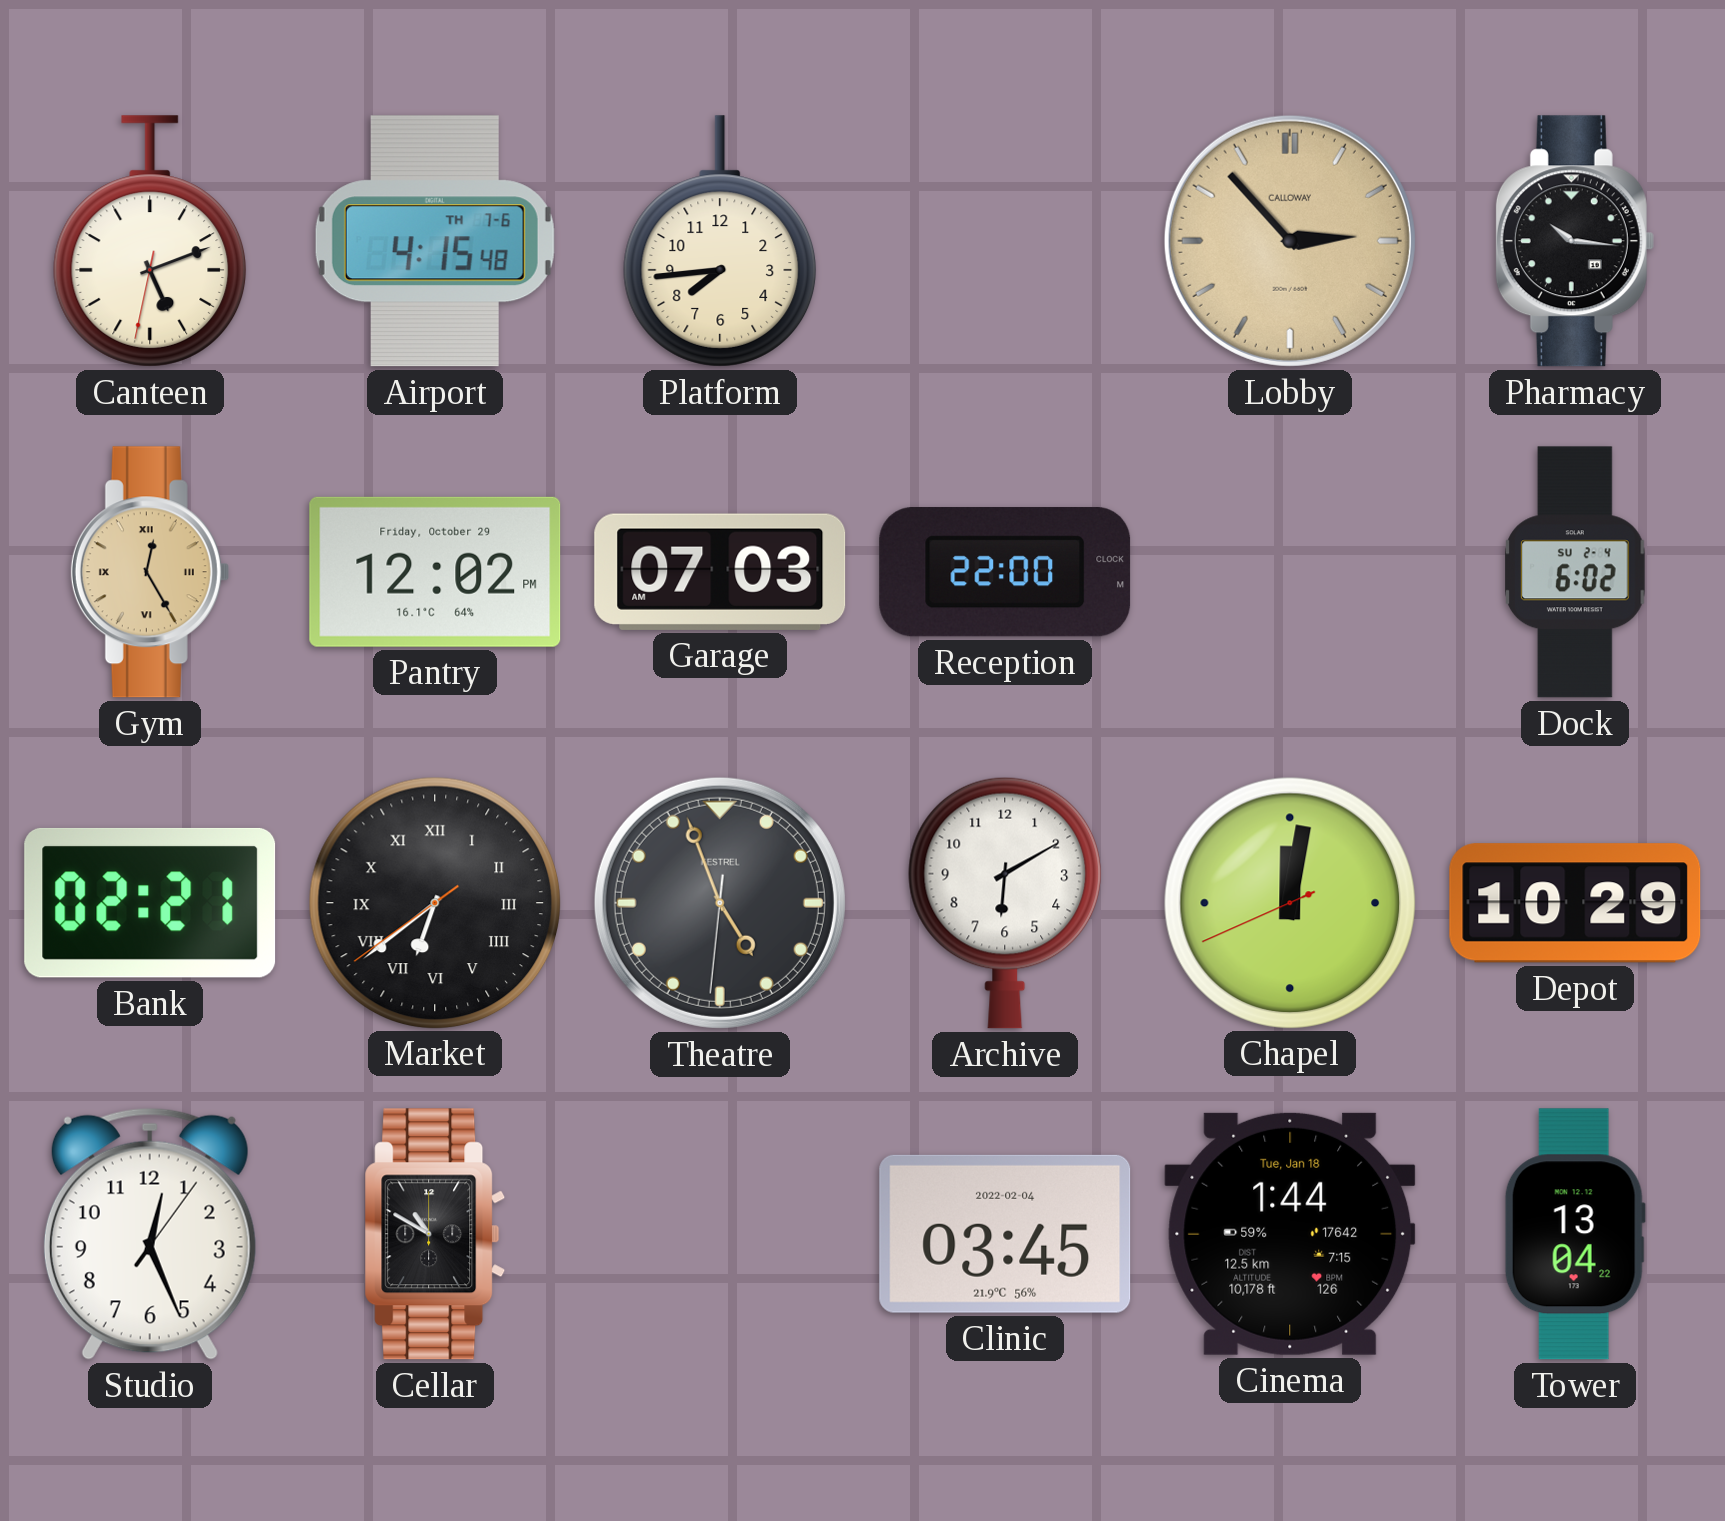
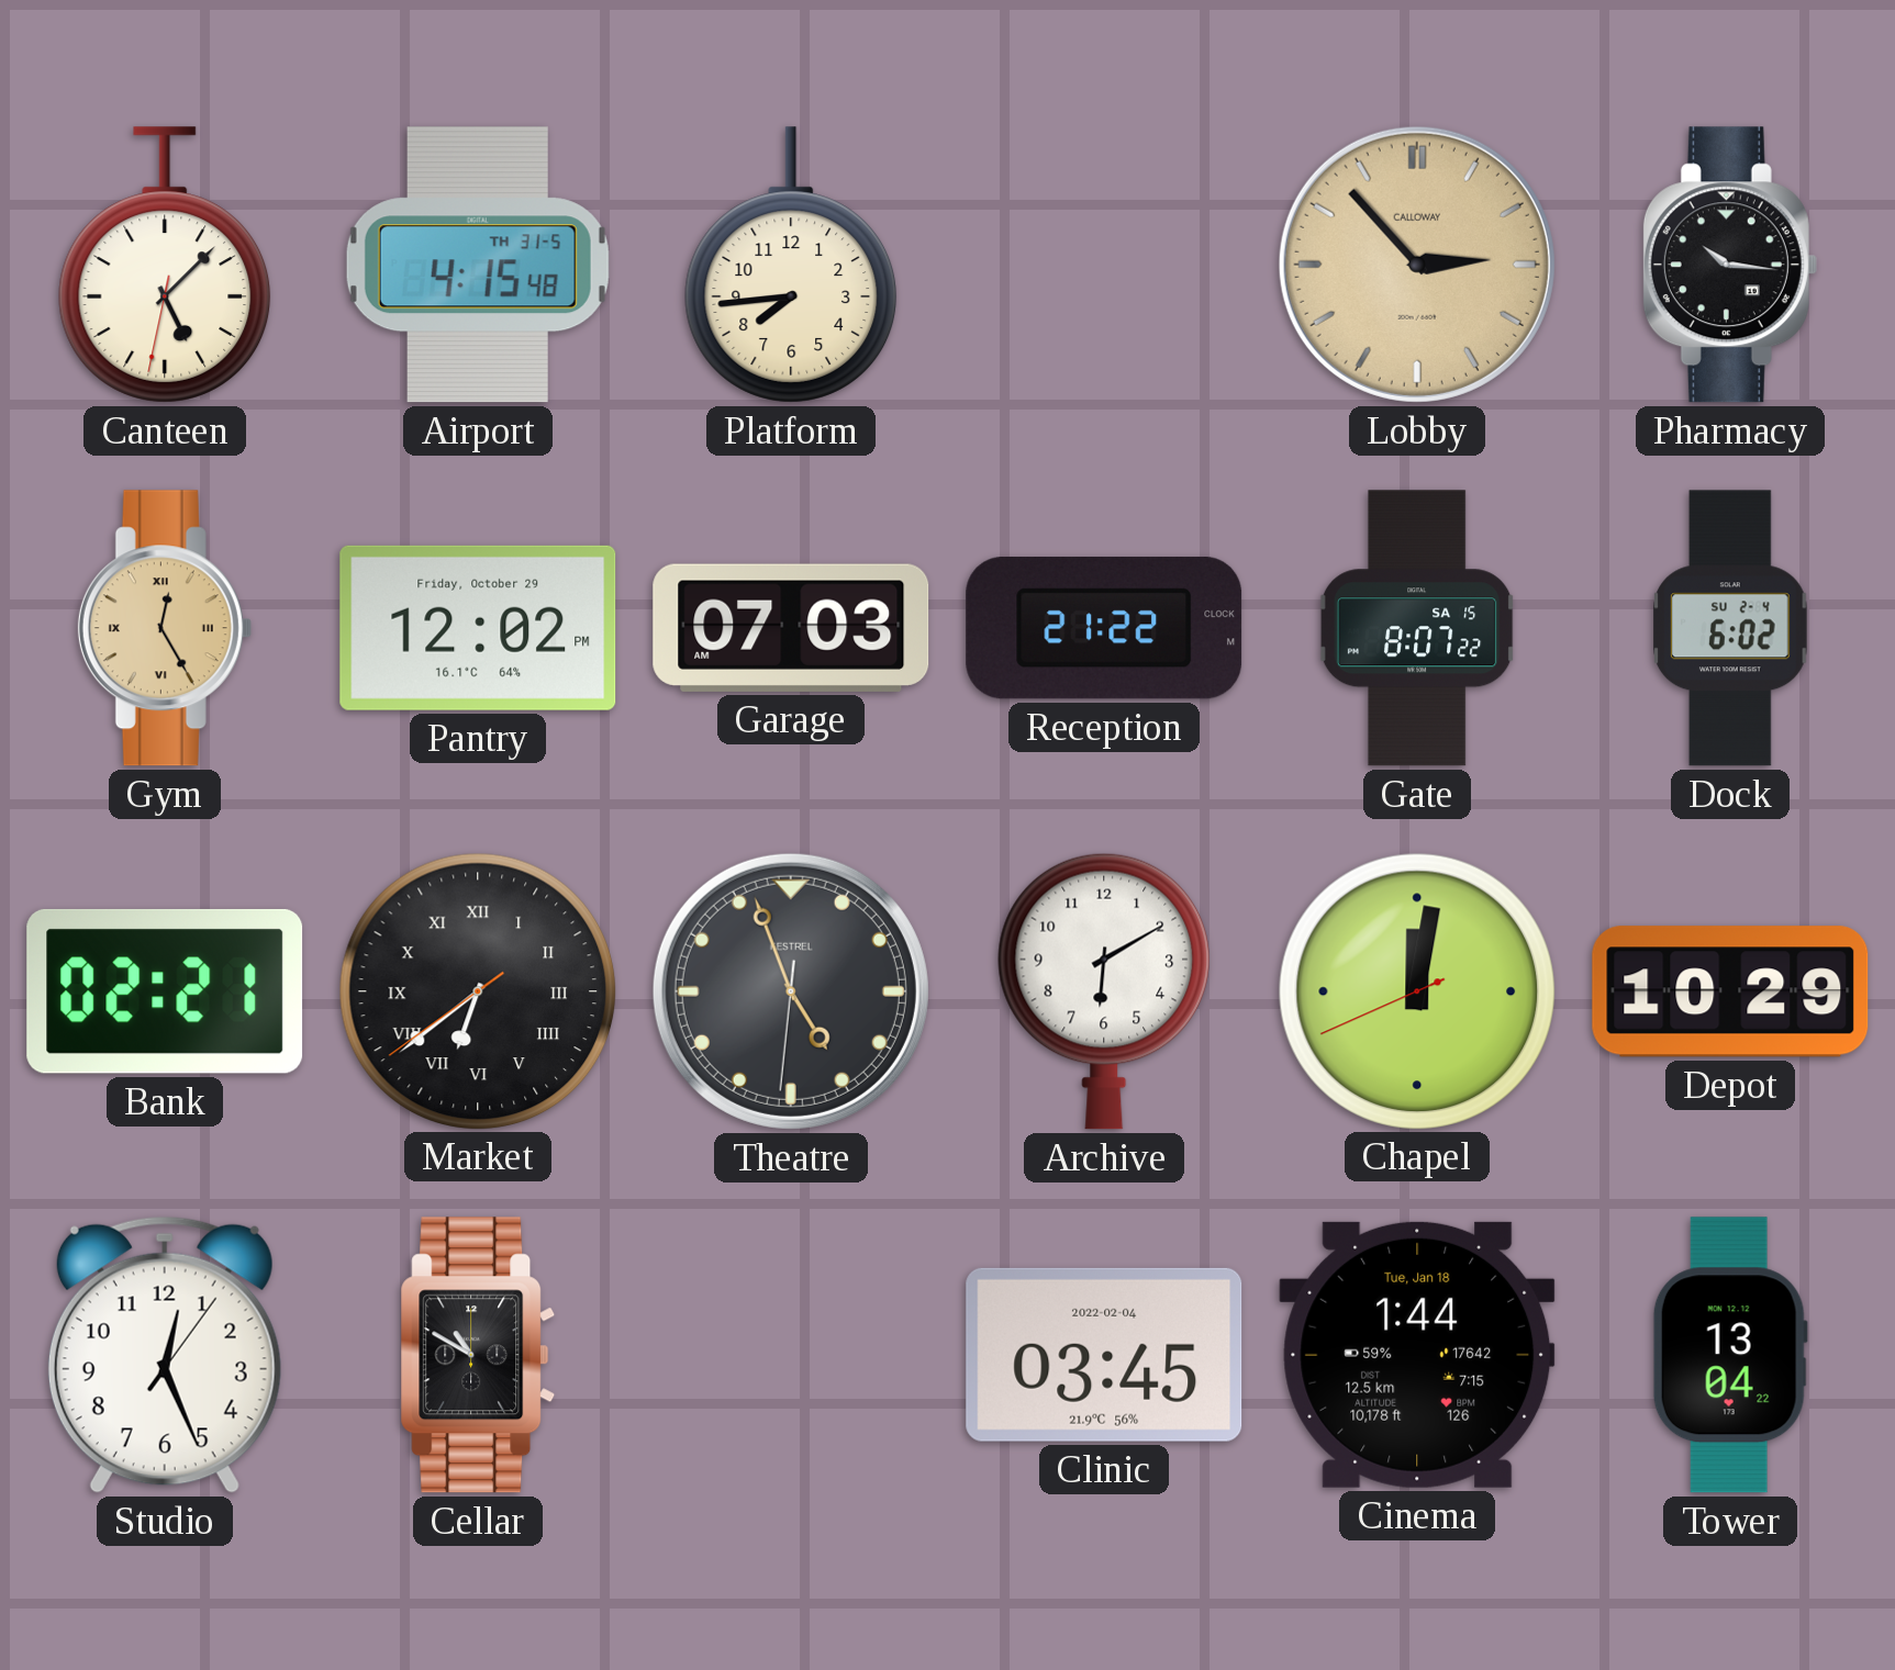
Canteen: 5:11 -> 5:07 (165, 265)
Airport date: TH 7-6 -> TH 31-5 (478, 265)
Reception: 22:00 -> 21:22 (1104, 628)
Gate: none -> 8:07 (1417, 628)
